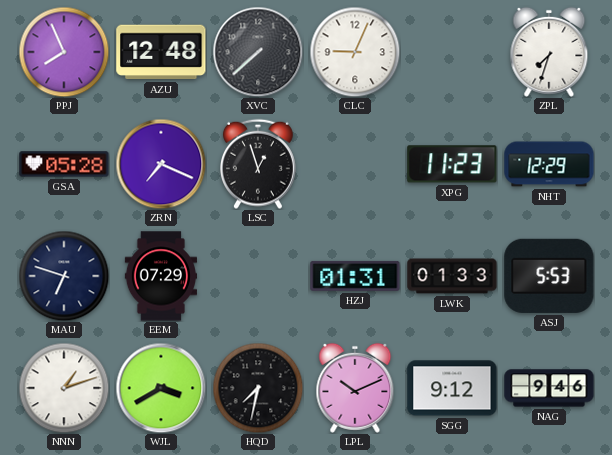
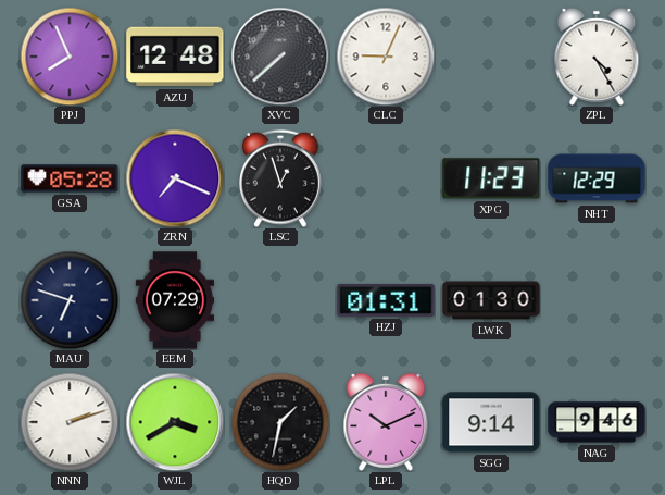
ZPL: 7:33 -> 4:25 (597, 57)
LWK: 01:33 -> 01:30 (491, 300)
ASJ: 5:53 -> none (549, 276)
NNN: 1:12 -> 2:12 (70, 422)
HQD: 7:32 -> 1:32 (280, 422)
SGG: 9:12 -> 9:14 (491, 422)
